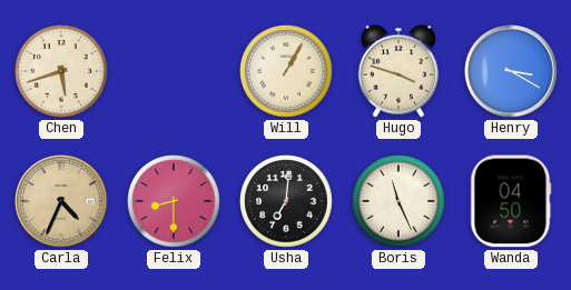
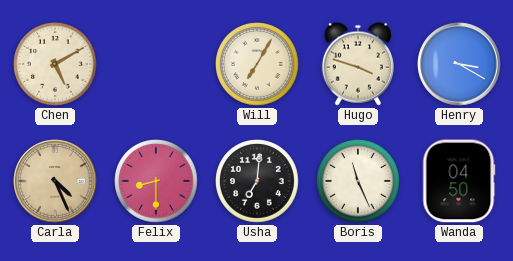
Chen: 5:42 -> 5:10 (56, 65)
Will: 1:05 -> 7:05 (258, 65)
Carla: 4:34 -> 4:26 (55, 181)
